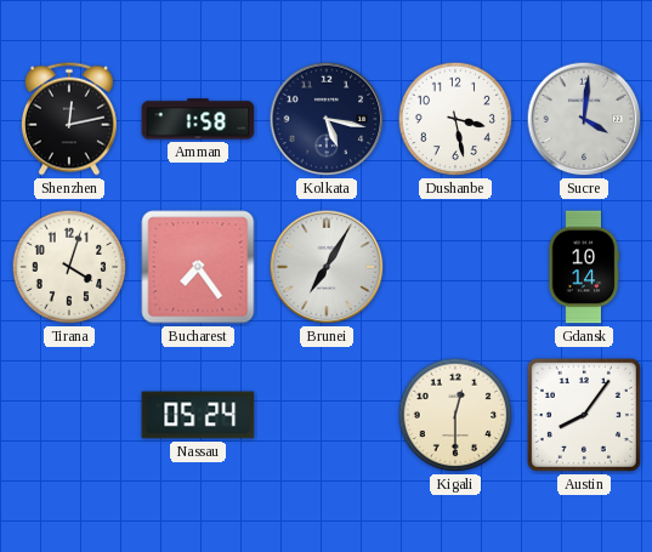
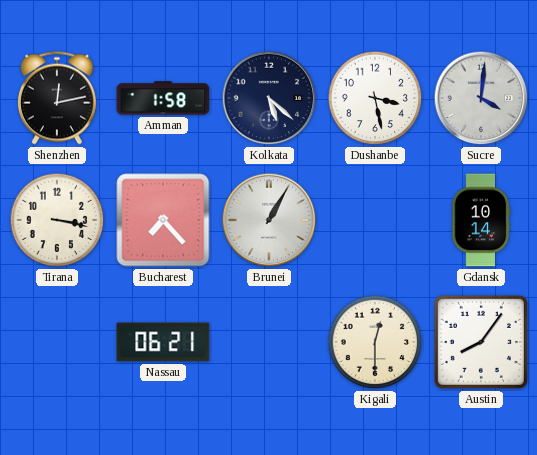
Kolkata: 5:17 -> 5:22 (269, 98)
Tirana: 4:03 -> 3:17 (57, 220)
Bucharest: 7:24 -> 7:23 (163, 220)
Brunei: 7:05 -> 1:05 (269, 220)
Nassau: 05:24 -> 06:21 (163, 342)
